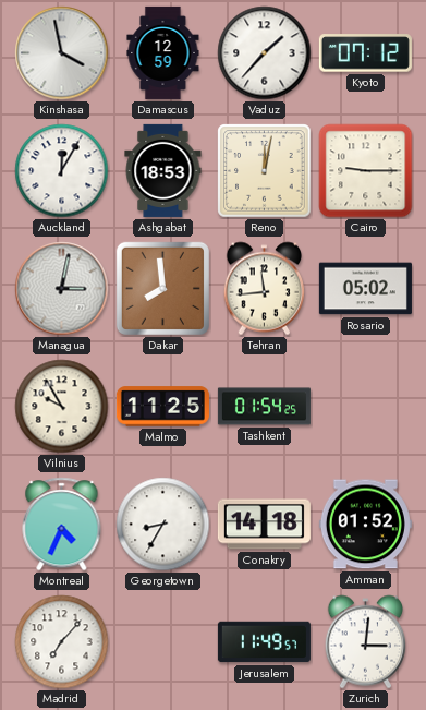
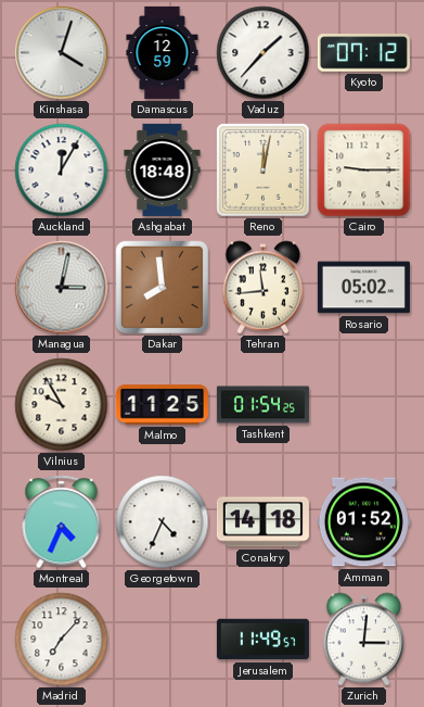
Kinshasa: 3:58 -> 4:03 (62, 53)
Ashgabat: 18:53 -> 18:48 (163, 169)
Georgetown: 8:35 -> 4:34 (163, 522)
